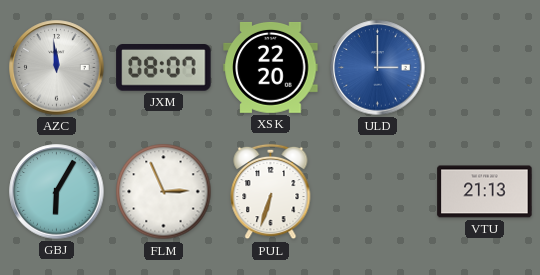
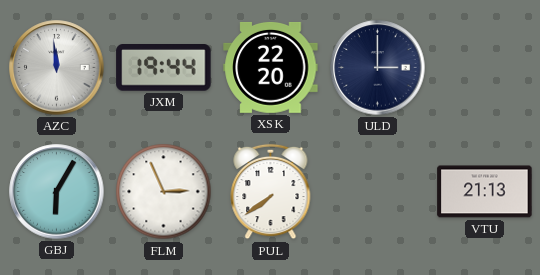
JXM: 08:07 -> 19:44 (164, 68)
ULD dial: blue -> navy (378, 68)
PUL: 6:33 -> 7:39 (271, 192)
